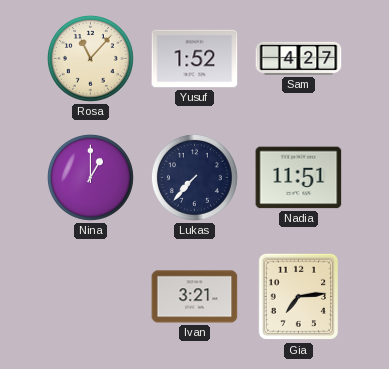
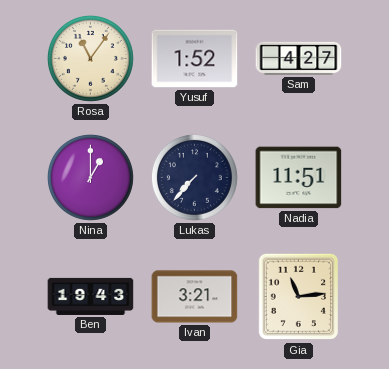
Rosa: 11:07 -> 11:06 (90, 58)
Ben: none -> 19:43 (91, 296)
Gia: 7:14 -> 11:14 (299, 297)
